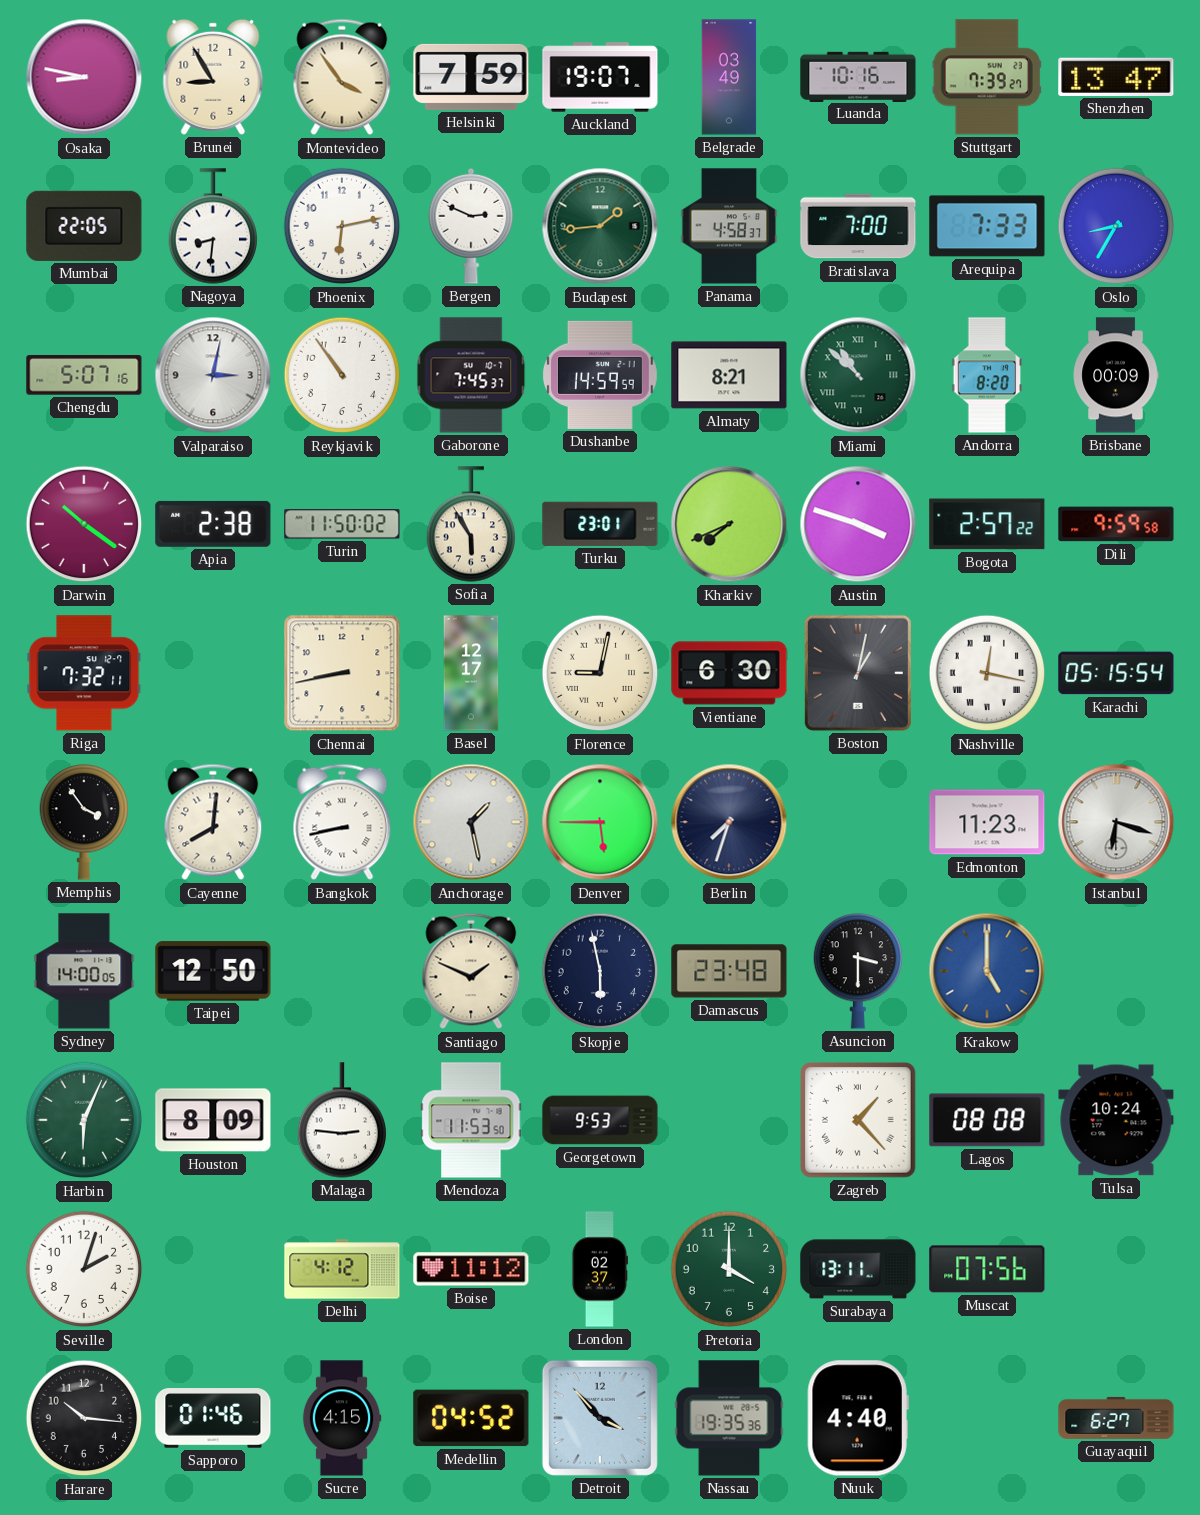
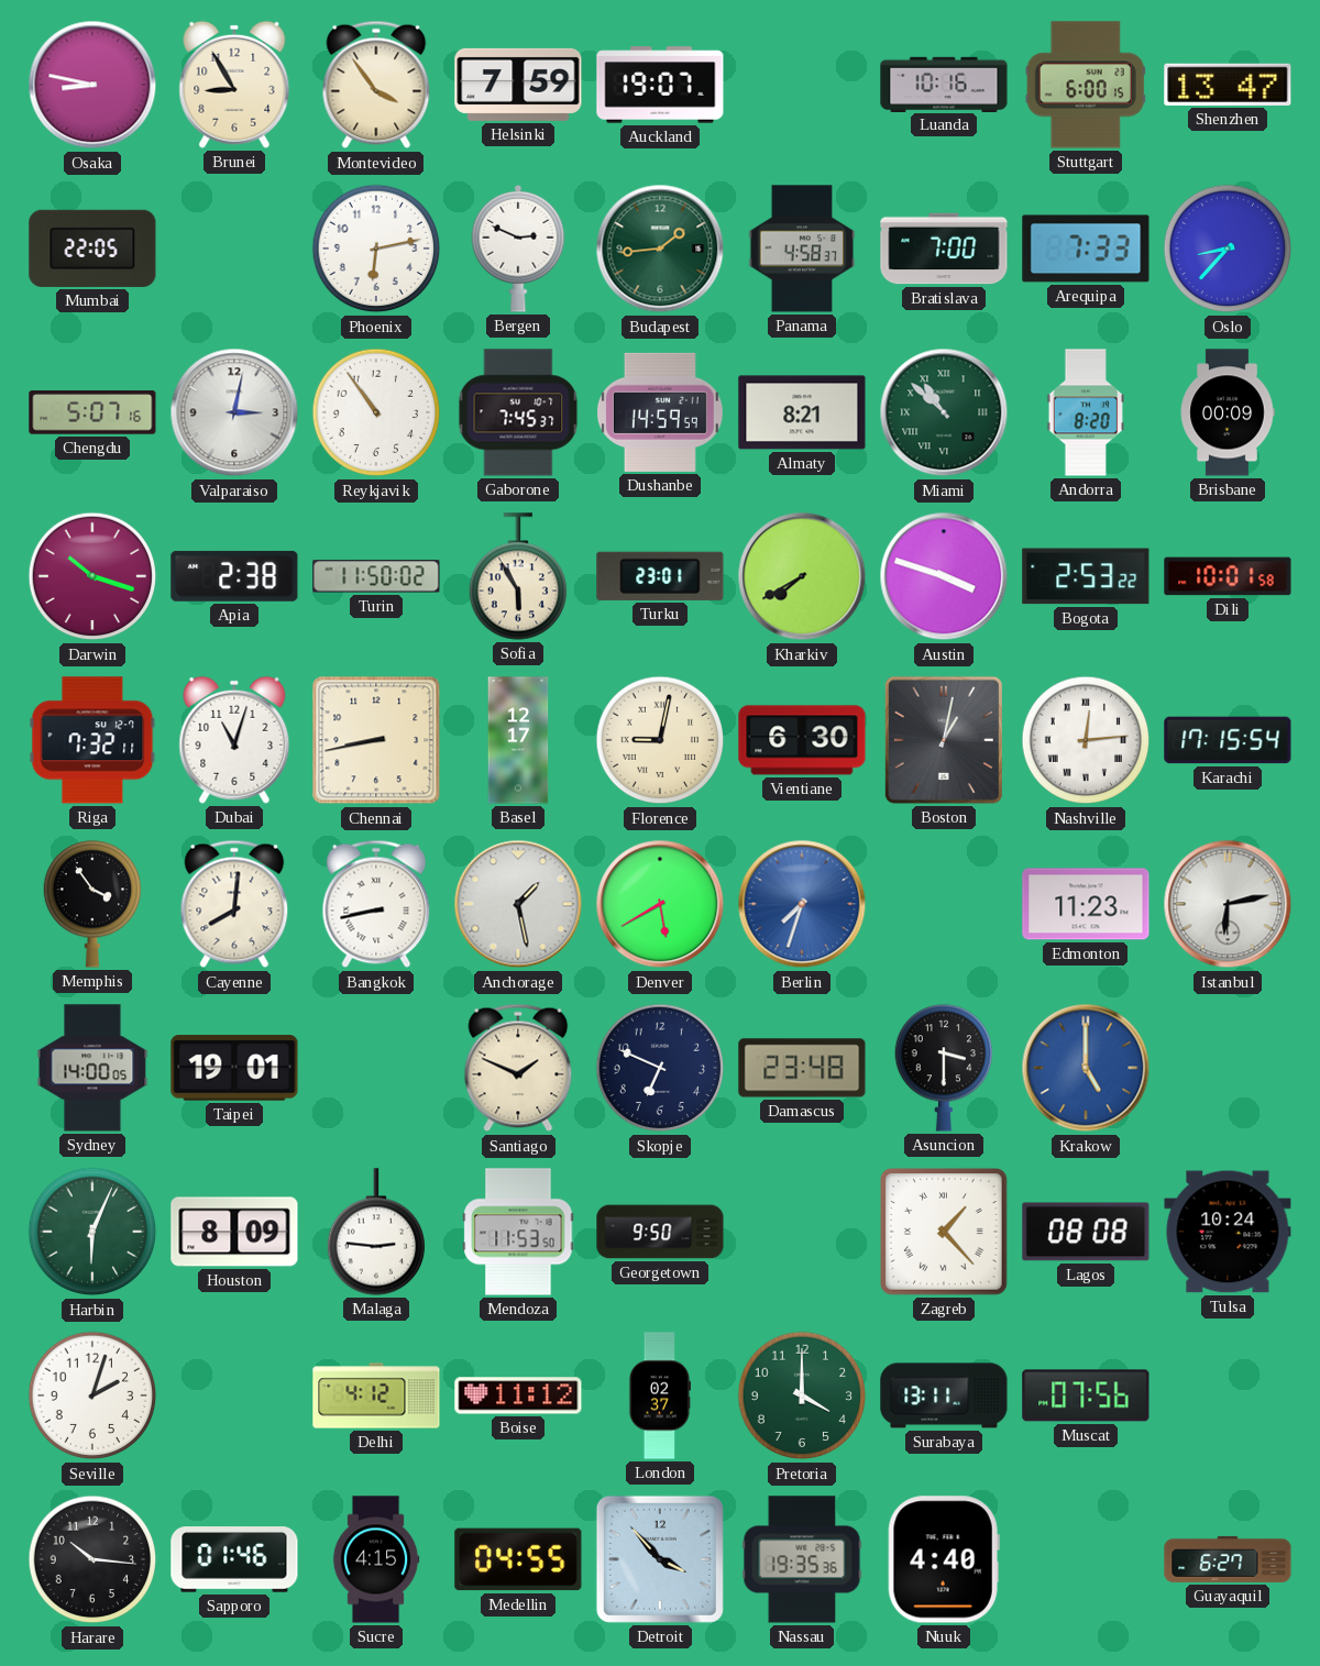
Belgrade: 03:49 -> none (729, 77)
Stuttgart: 7:39 -> 6:00 (1086, 85)
Nagoya: 8:31 -> none (212, 226)
Oslo: 8:35 -> 8:37 (1228, 249)
Darwin: 10:21 -> 10:18 (92, 576)
Kharkiv: 7:41 -> 7:40 (802, 576)
Bogota: 2:57 -> 2:53 (1086, 576)
Dili: 9:59 -> 10:01 (1228, 576)
Dubai: none -> 11:03 (234, 740)
Nashville: 12:17 -> 12:14 (1086, 740)
Karachi: 05:15 -> 17:15 (1228, 740)
Denver: 5:45 -> 5:40 (660, 904)
Berlin dial: navy -> blue (802, 904)
Istanbul: 6:18 -> 6:13 (1228, 904)
Taipei: 12:50 -> 19:01 (234, 1068)
Skopje: 5:58 -> 6:49 (660, 1068)
Georgetown: 9:53 -> 9:50 (660, 1232)
Medellin: 04:52 -> 04:55 (518, 1559)
